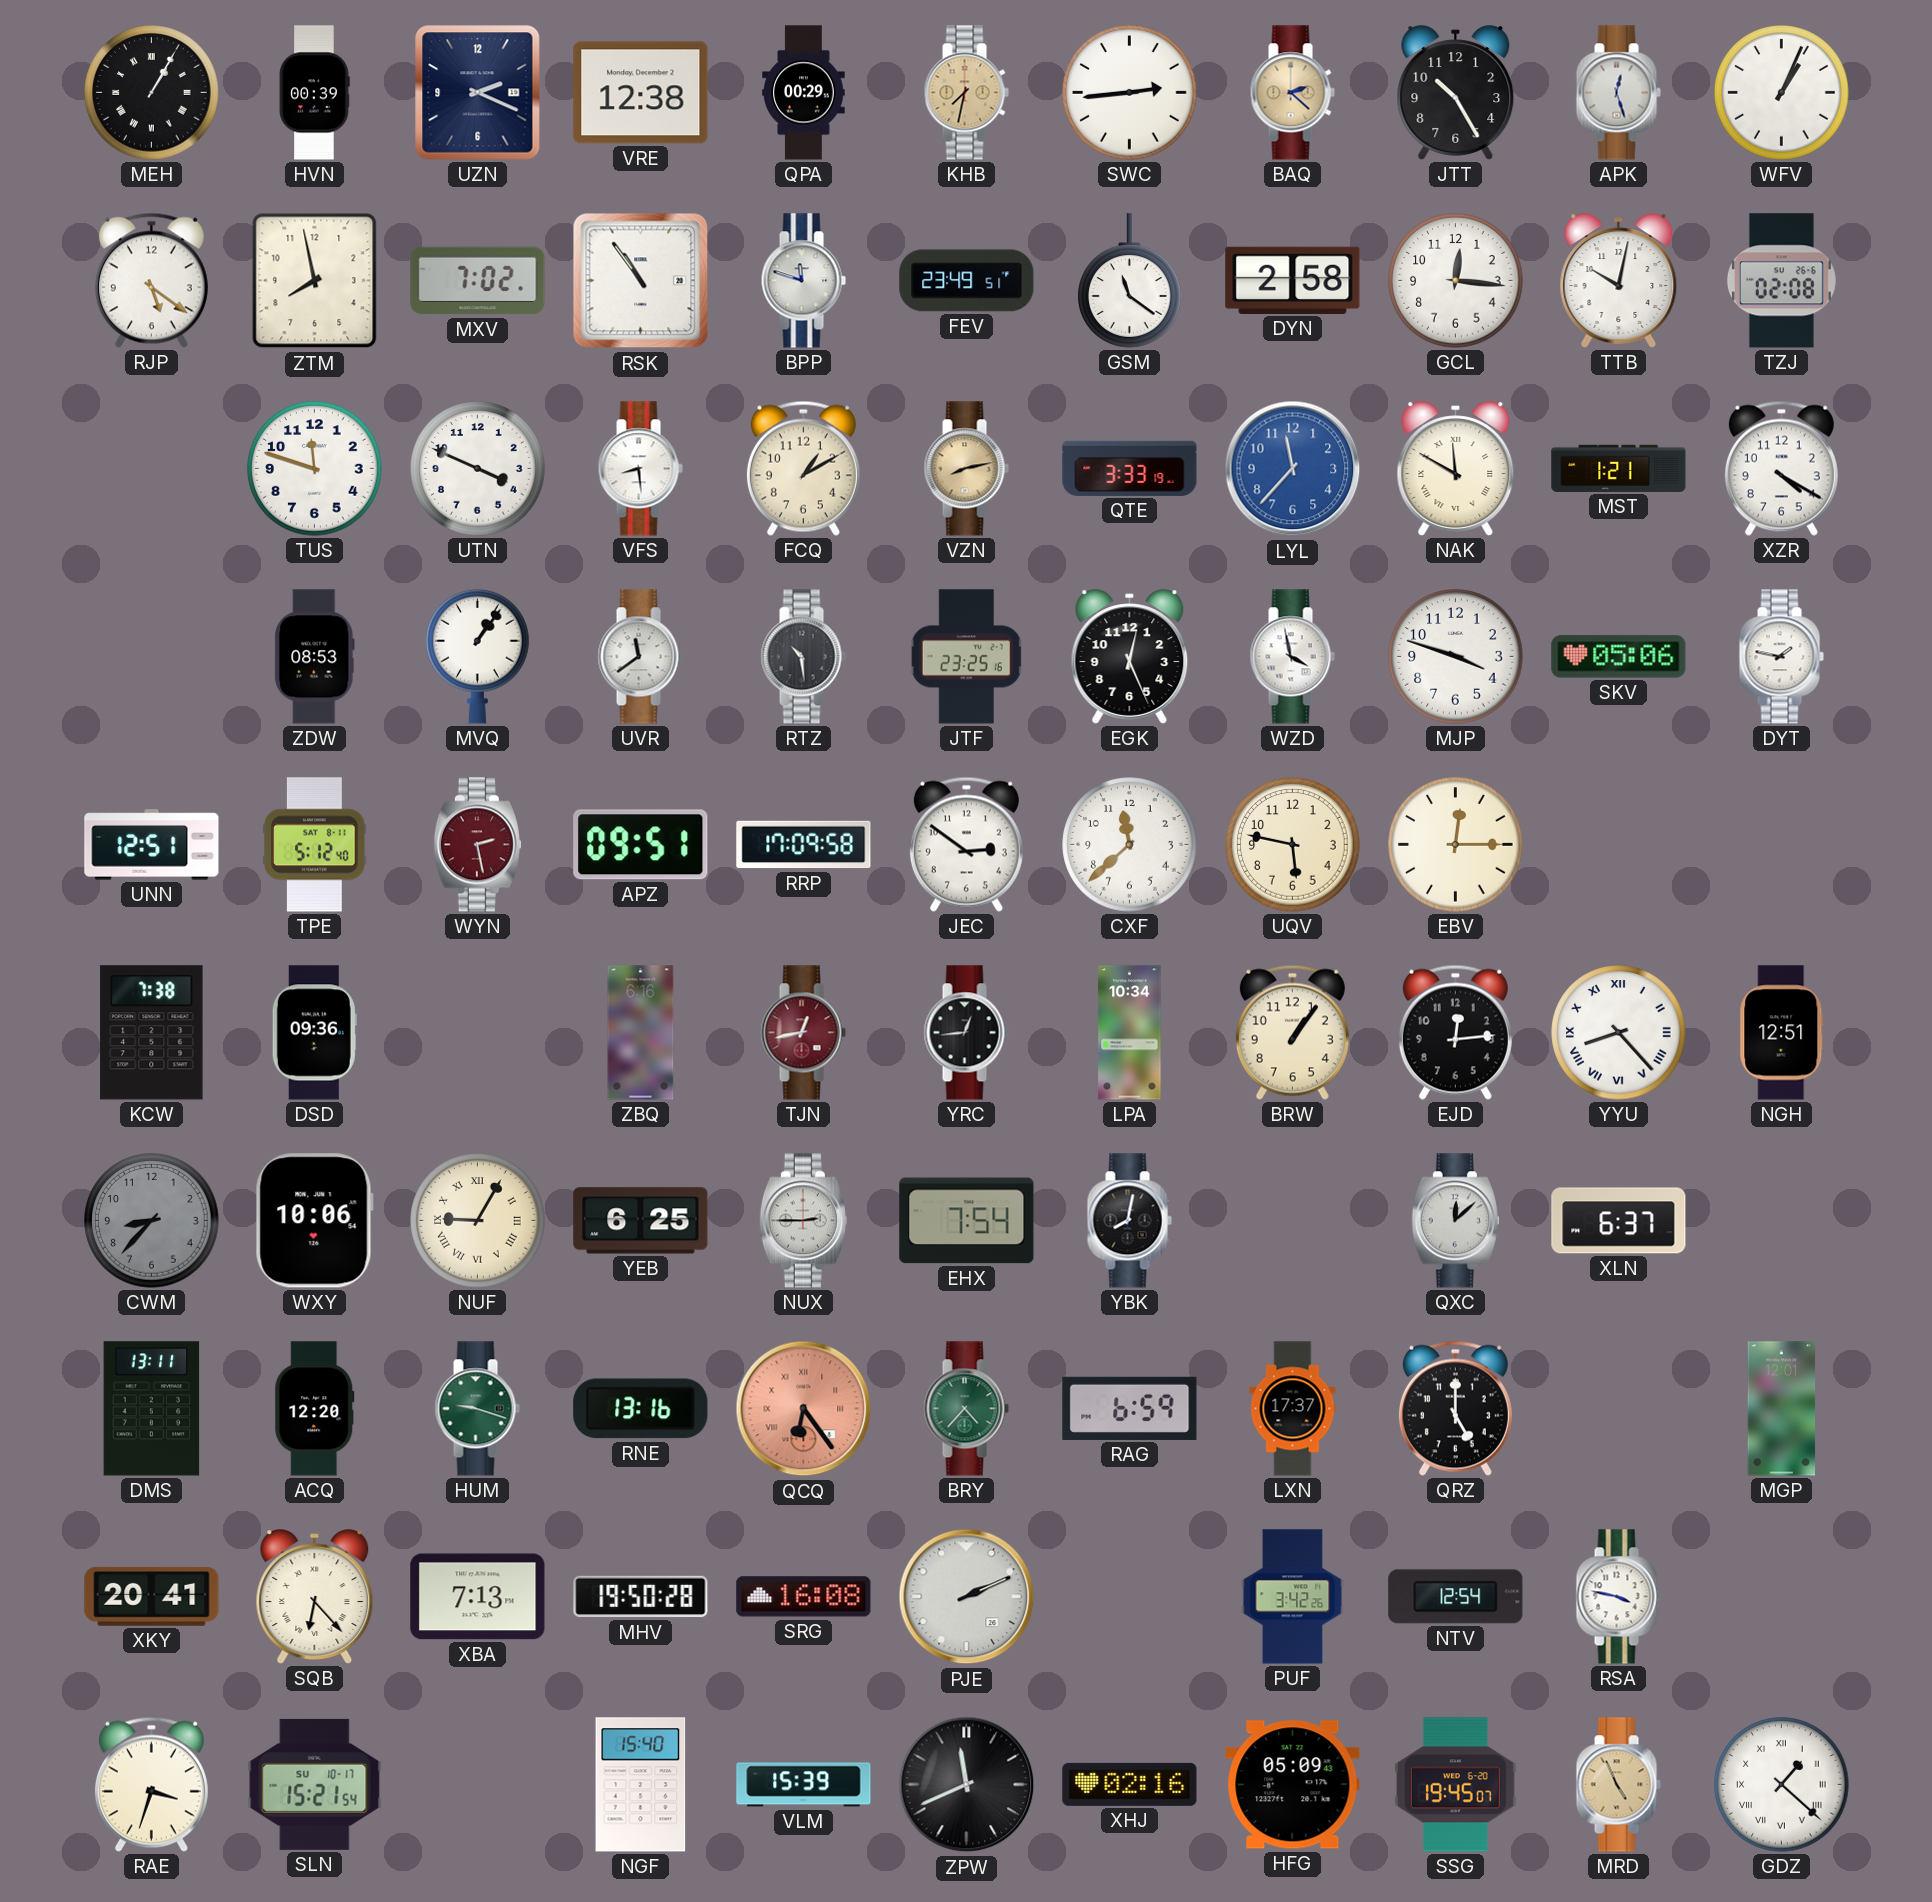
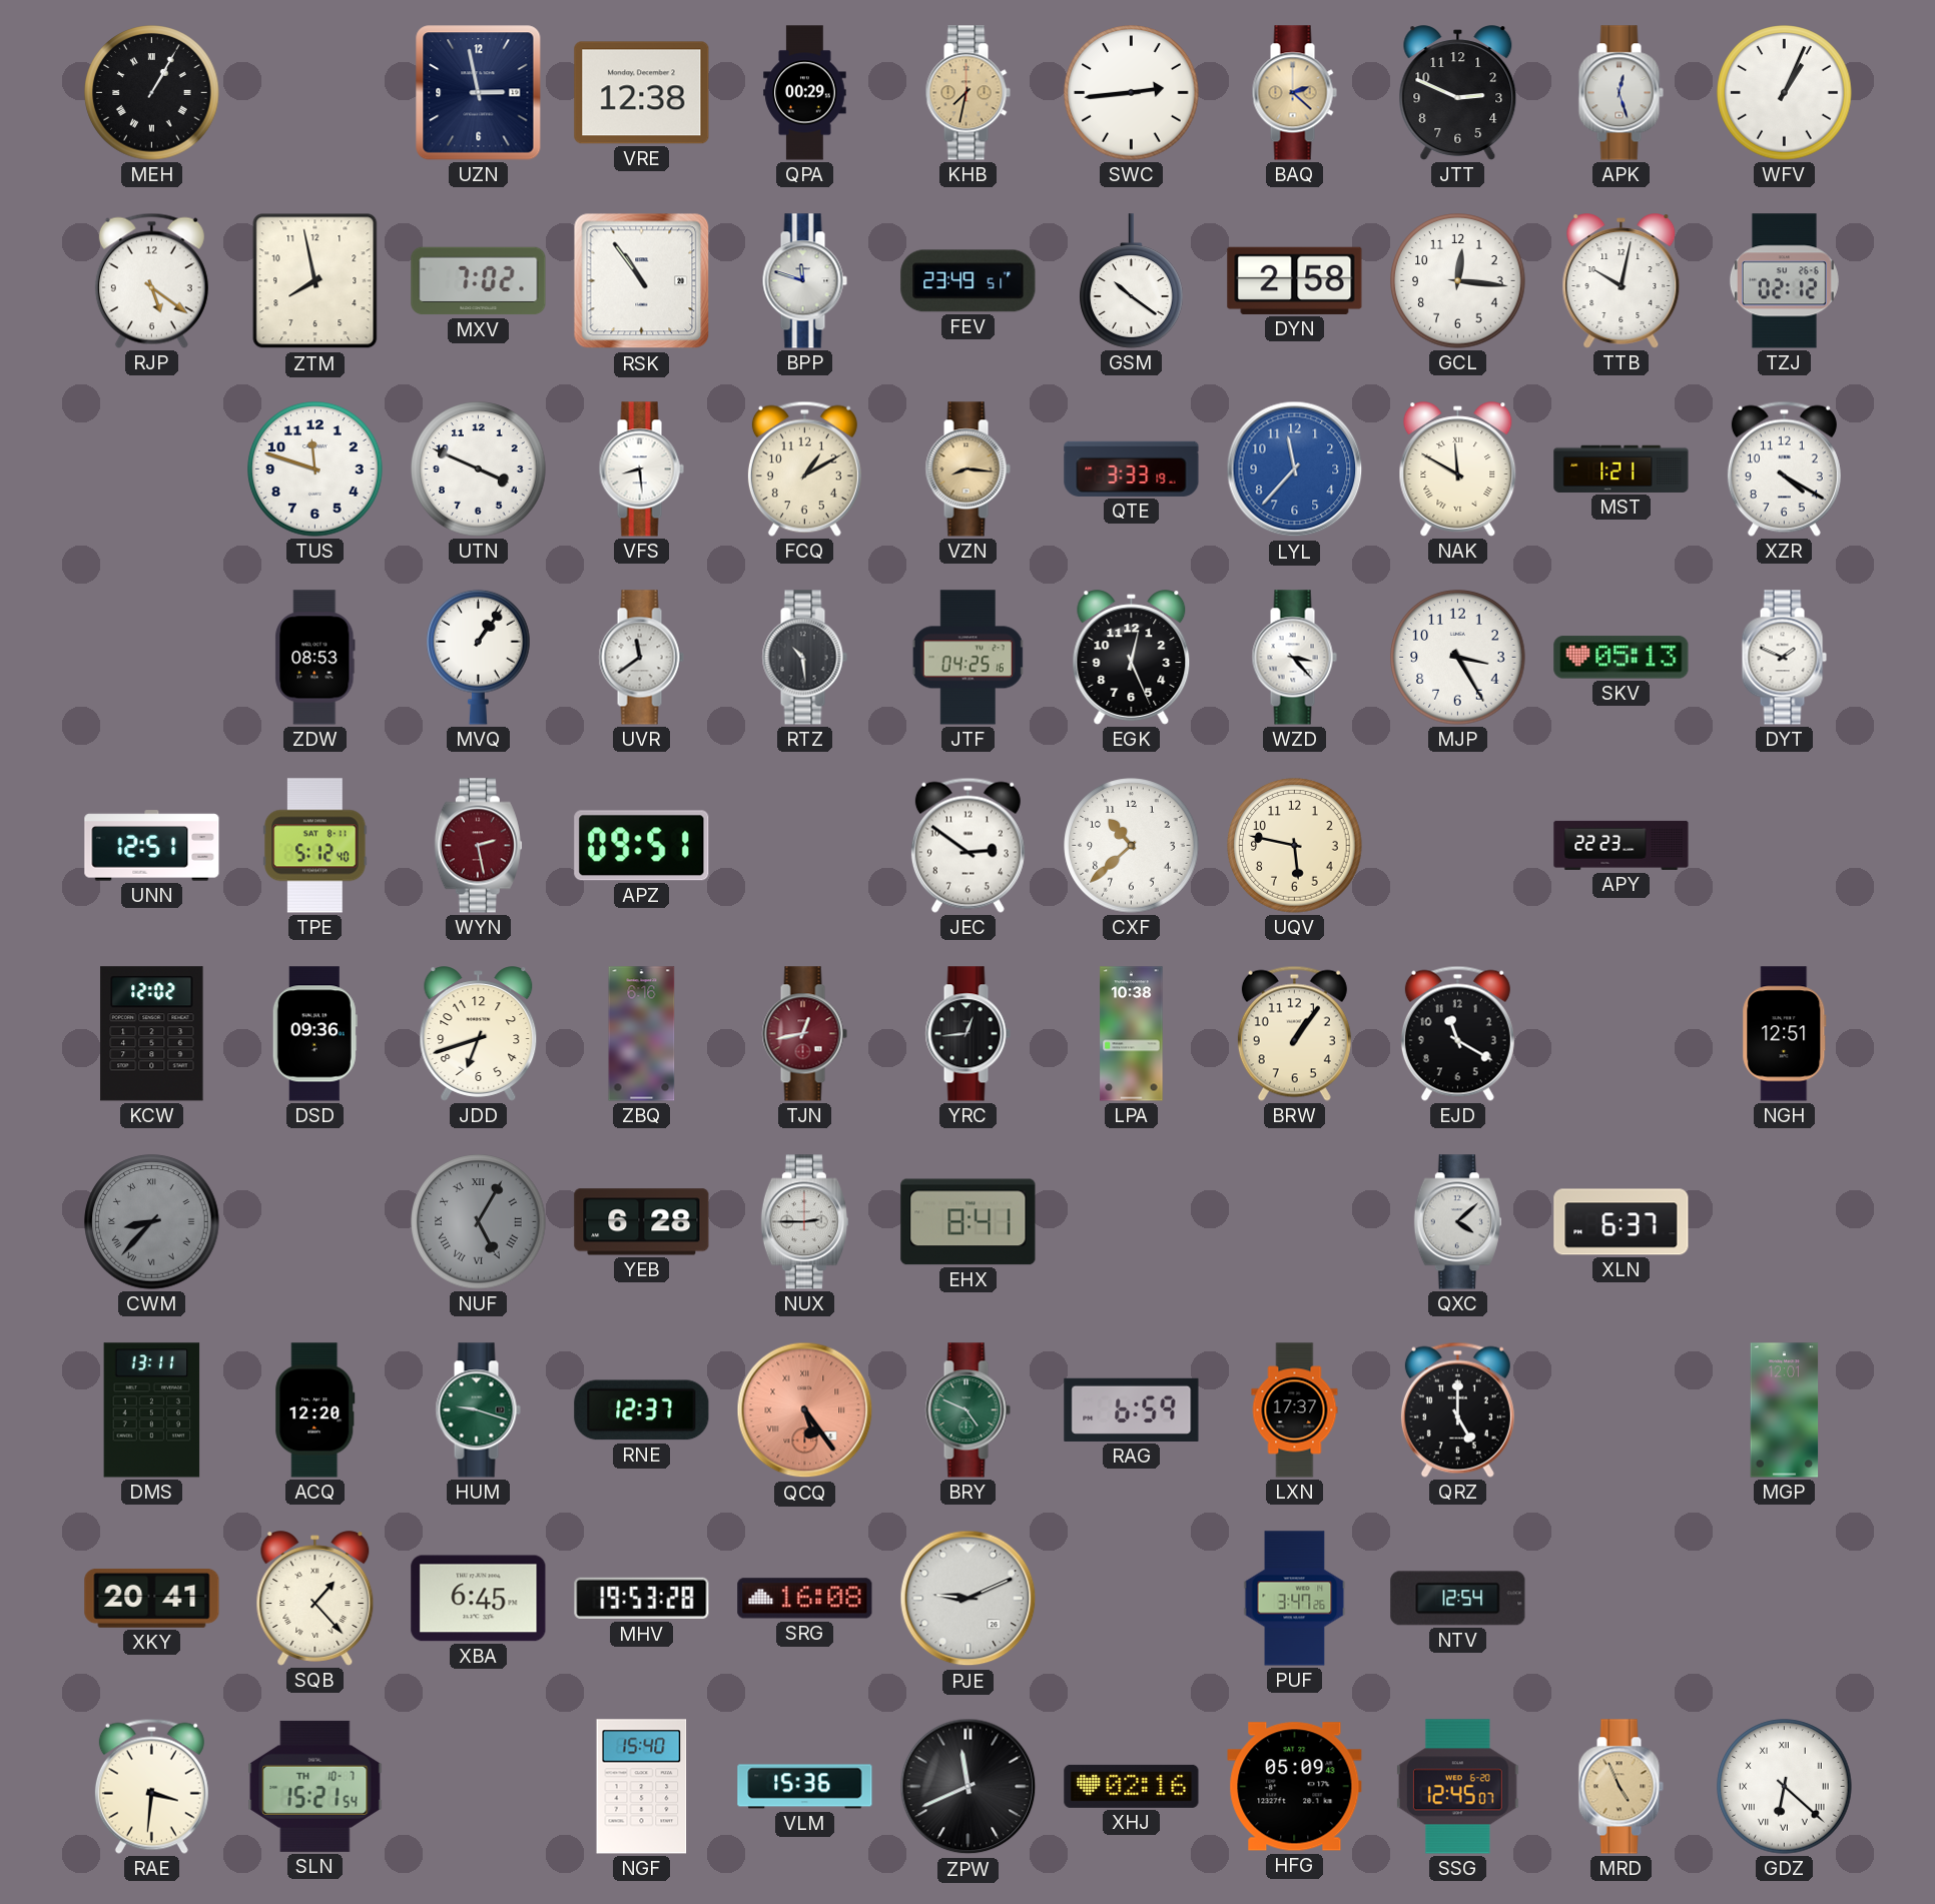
HVN: 00:39 -> none (314, 93)
UZN: 2:19 -> 2:58 (479, 93)
JTT: 10:25 -> 2:49 (1458, 93)
GSM: 11:21 -> 10:21 (1132, 281)
TZJ: 02:08 -> 02:12 (1784, 281)
VZN: 8:13 -> 8:16 (967, 469)
JTF: 23:25 -> 04:25 (969, 658)
WZD: 3:58 -> 3:23 (1294, 658)
MJP: 3:48 -> 3:25 (1458, 658)
SKV: 05:06 -> 05:13 (1622, 658)
DYT: 1:47 -> 1:49 (1784, 658)
RRP: 17:09 -> none (804, 845)
CXF: 11:38 -> 10:38 (1132, 846)
EBV: 12:15 -> none (1456, 845)
APY: none -> 22:23 (1622, 845)
KCW: 7:38 -> 12:02 (152, 1034)
JDD: none -> 6:42 (479, 1034)
LPA: 10:34 -> 10:38 (1132, 1034)
EJD: 12:14 -> 11:20 (1457, 1033)
YYU: 8:23 -> none (1619, 1033)
CWM numerals: Arabic -> Roman (152, 1222)
WXY: 10:06 -> none (314, 1221)
NUF: 9:05 -> 5:05 (479, 1222)
NUF dial: cream -> grey (479, 1222)
YEB: 6:25 -> 6:28 (642, 1222)
EHX: 7:54 -> 8:41 (969, 1222)
YBK: 8:02 -> none (1129, 1221)
QXC: 12:08 -> 4:08 (1457, 1222)
RNE: 13:16 -> 12:37 (642, 1410)
QCQ: 6:24 -> 5:24 (805, 1410)
BRY: 4:37 -> 4:49 (967, 1410)
SQB: 6:23 -> 1:23 (315, 1599)
XBA: 7:13 -> 6:45 (479, 1599)
MHV: 19:50 -> 19:53 (642, 1599)
PJE: 2:11 -> 9:11 (969, 1599)
PUF: 3:42 -> 3:47 (1295, 1599)
RSA: 3:47 -> none (1618, 1597)
RAE: 3:33 -> 3:31 (151, 1786)
SLN date: SU 10-17 -> TH 10-7 (315, 1786)
VLM: 15:39 -> 15:36 (805, 1787)
SSG: 19:45 -> 12:45 (1457, 1787)
GDZ: 1:22 -> 6:22 (1785, 1787)
